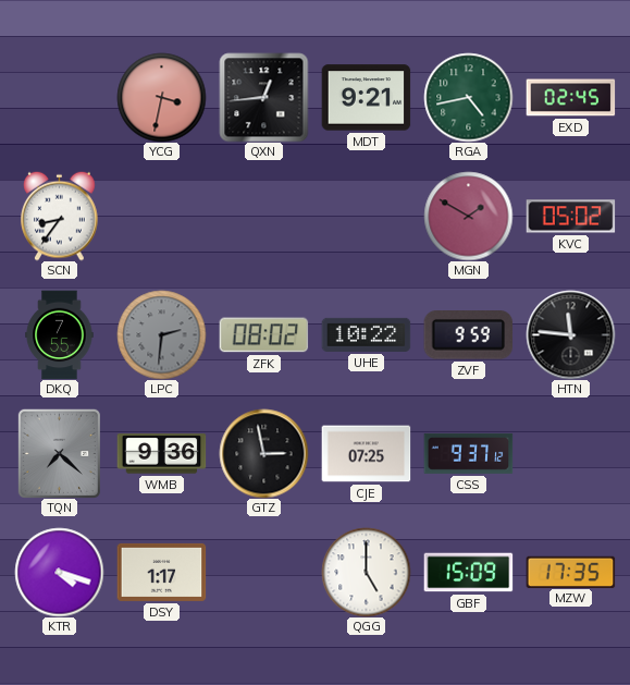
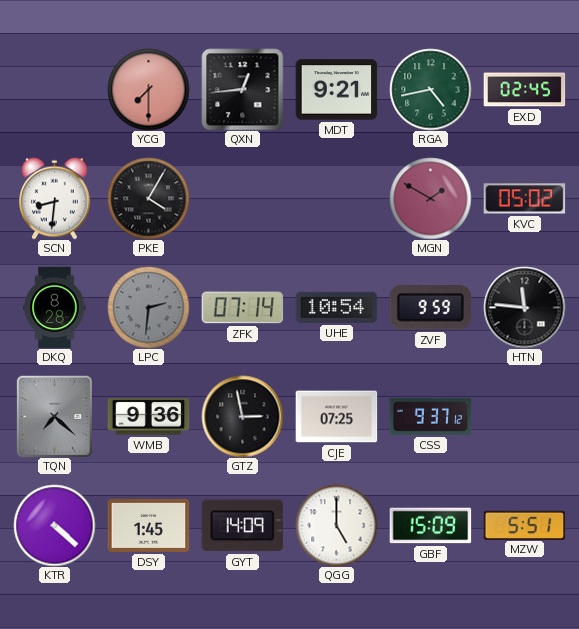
YCG: 3:32 -> 7:30 (148, 89)
SCN: 8:36 -> 8:31 (55, 198)
PKE: none -> 4:05 (148, 198)
DKQ: 7:55 -> 8:28 (55, 307)
ZFK: 08:02 -> 07:14 (242, 308)
UHE: 10:22 -> 10:54 (336, 307)
KTR: 4:18 -> 4:22 (54, 525)
DSY: 1:17 -> 1:45 (148, 525)
GYT: none -> 14:09 (242, 526)
MZW: 17:35 -> 5:51 (524, 525)
